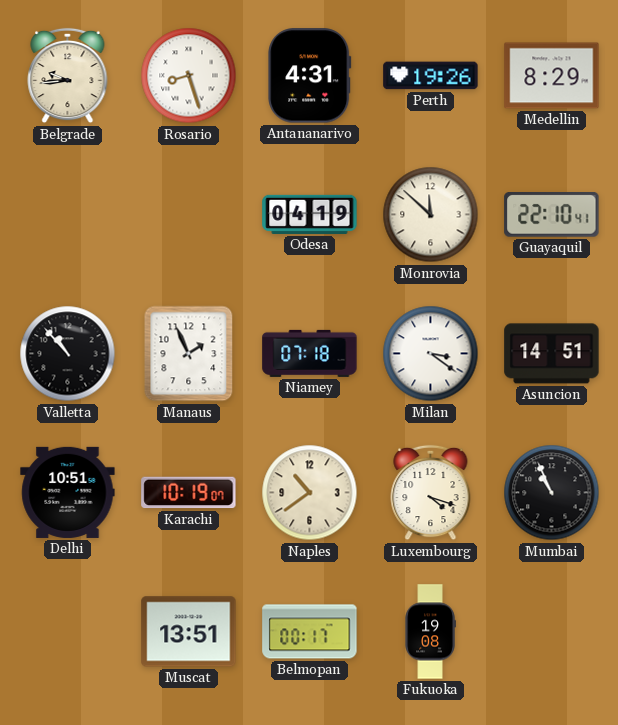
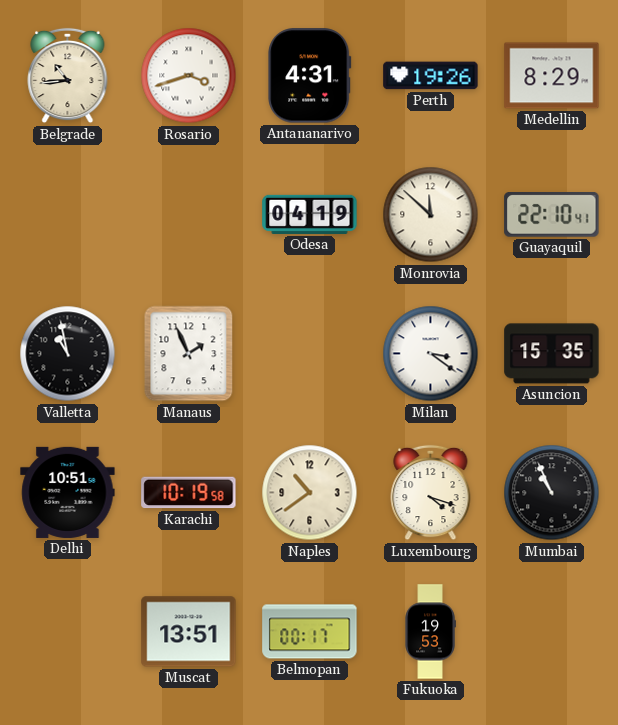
Belgrade: 9:44 -> 10:44 (68, 76)
Rosario: 8:27 -> 3:42 (189, 76)
Valletta: 10:53 -> 10:58 (68, 354)
Niamey: 07:18 -> none (310, 353)
Asuncion: 14:51 -> 15:35 (552, 354)
Karachi: 10:19:07 -> 10:19:58 (189, 493)
Fukuoka: 19:08 -> 19:53 (430, 632)
